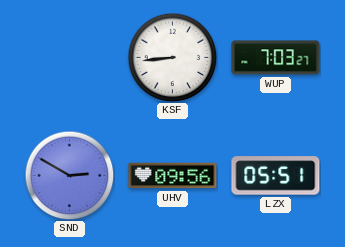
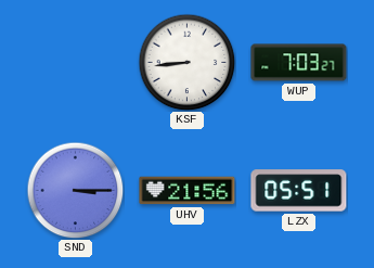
SND: 2:50 -> 3:15 (75, 190)
UHV: 09:56 -> 21:56 (188, 191)
